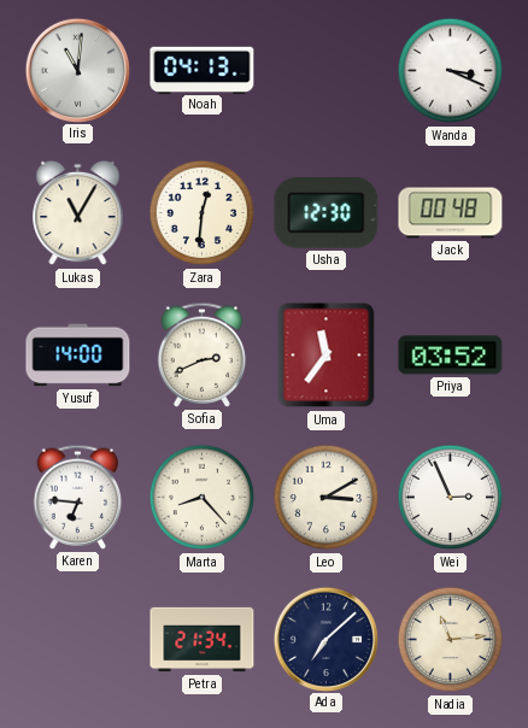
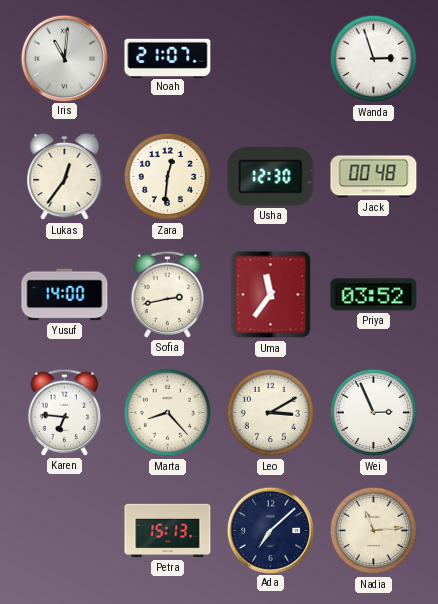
Noah: 04:13 -> 21:07 (168, 58)
Wanda: 3:19 -> 2:57 (374, 59)
Lukas: 11:05 -> 12:36 (65, 177)
Sofia: 2:41 -> 2:43 (168, 294)
Petra: 21:34 -> 15:13 (168, 531)
